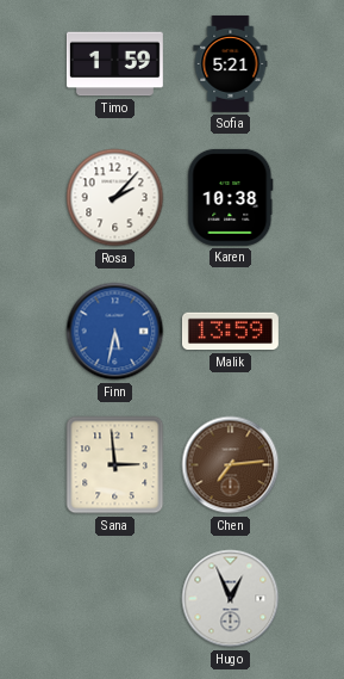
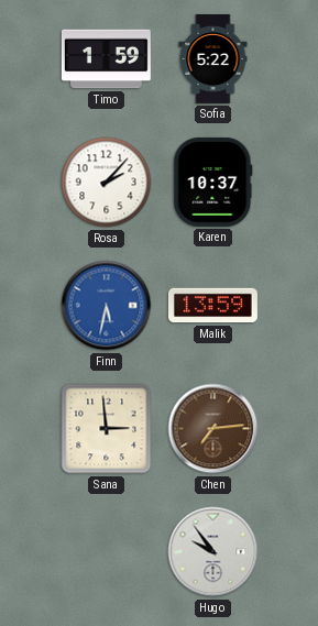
Sofia: 5:21 -> 5:22 (213, 58)
Karen: 10:38 -> 10:37 (213, 182)
Hugo: 12:56 -> 9:54 (213, 552)
